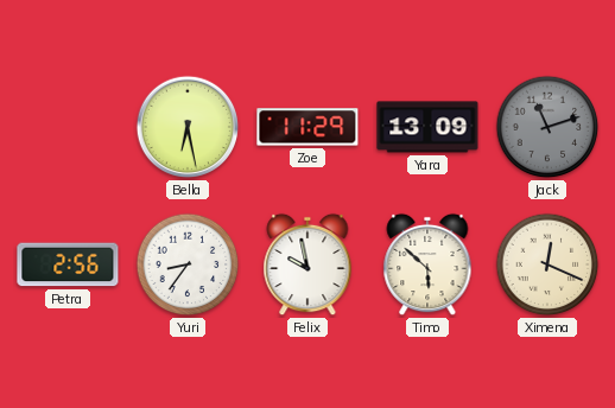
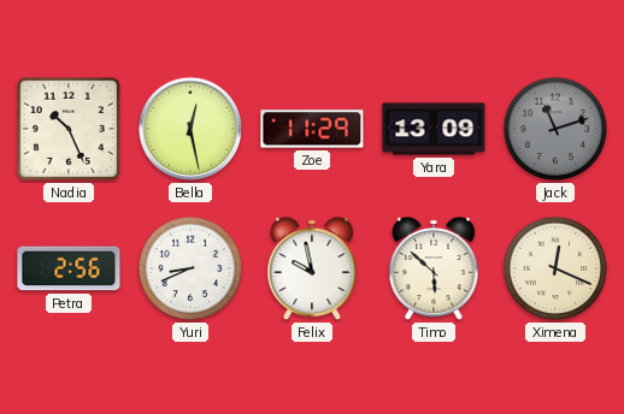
Nadia: none -> 10:26 (69, 129)
Bella: 6:28 -> 12:28 (190, 129)
Yuri: 8:36 -> 8:41 (190, 268)
